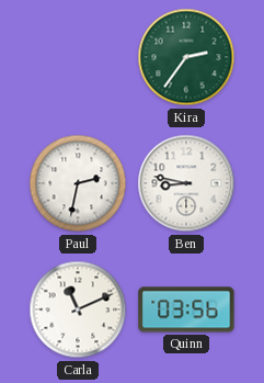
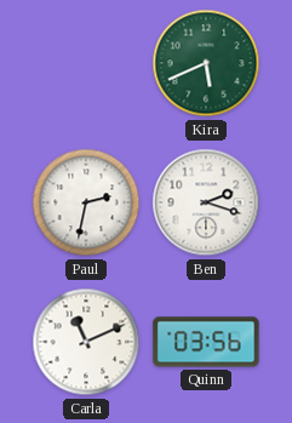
Kira: 2:36 -> 5:41 (206, 63)
Ben: 8:47 -> 2:18 (206, 202)
